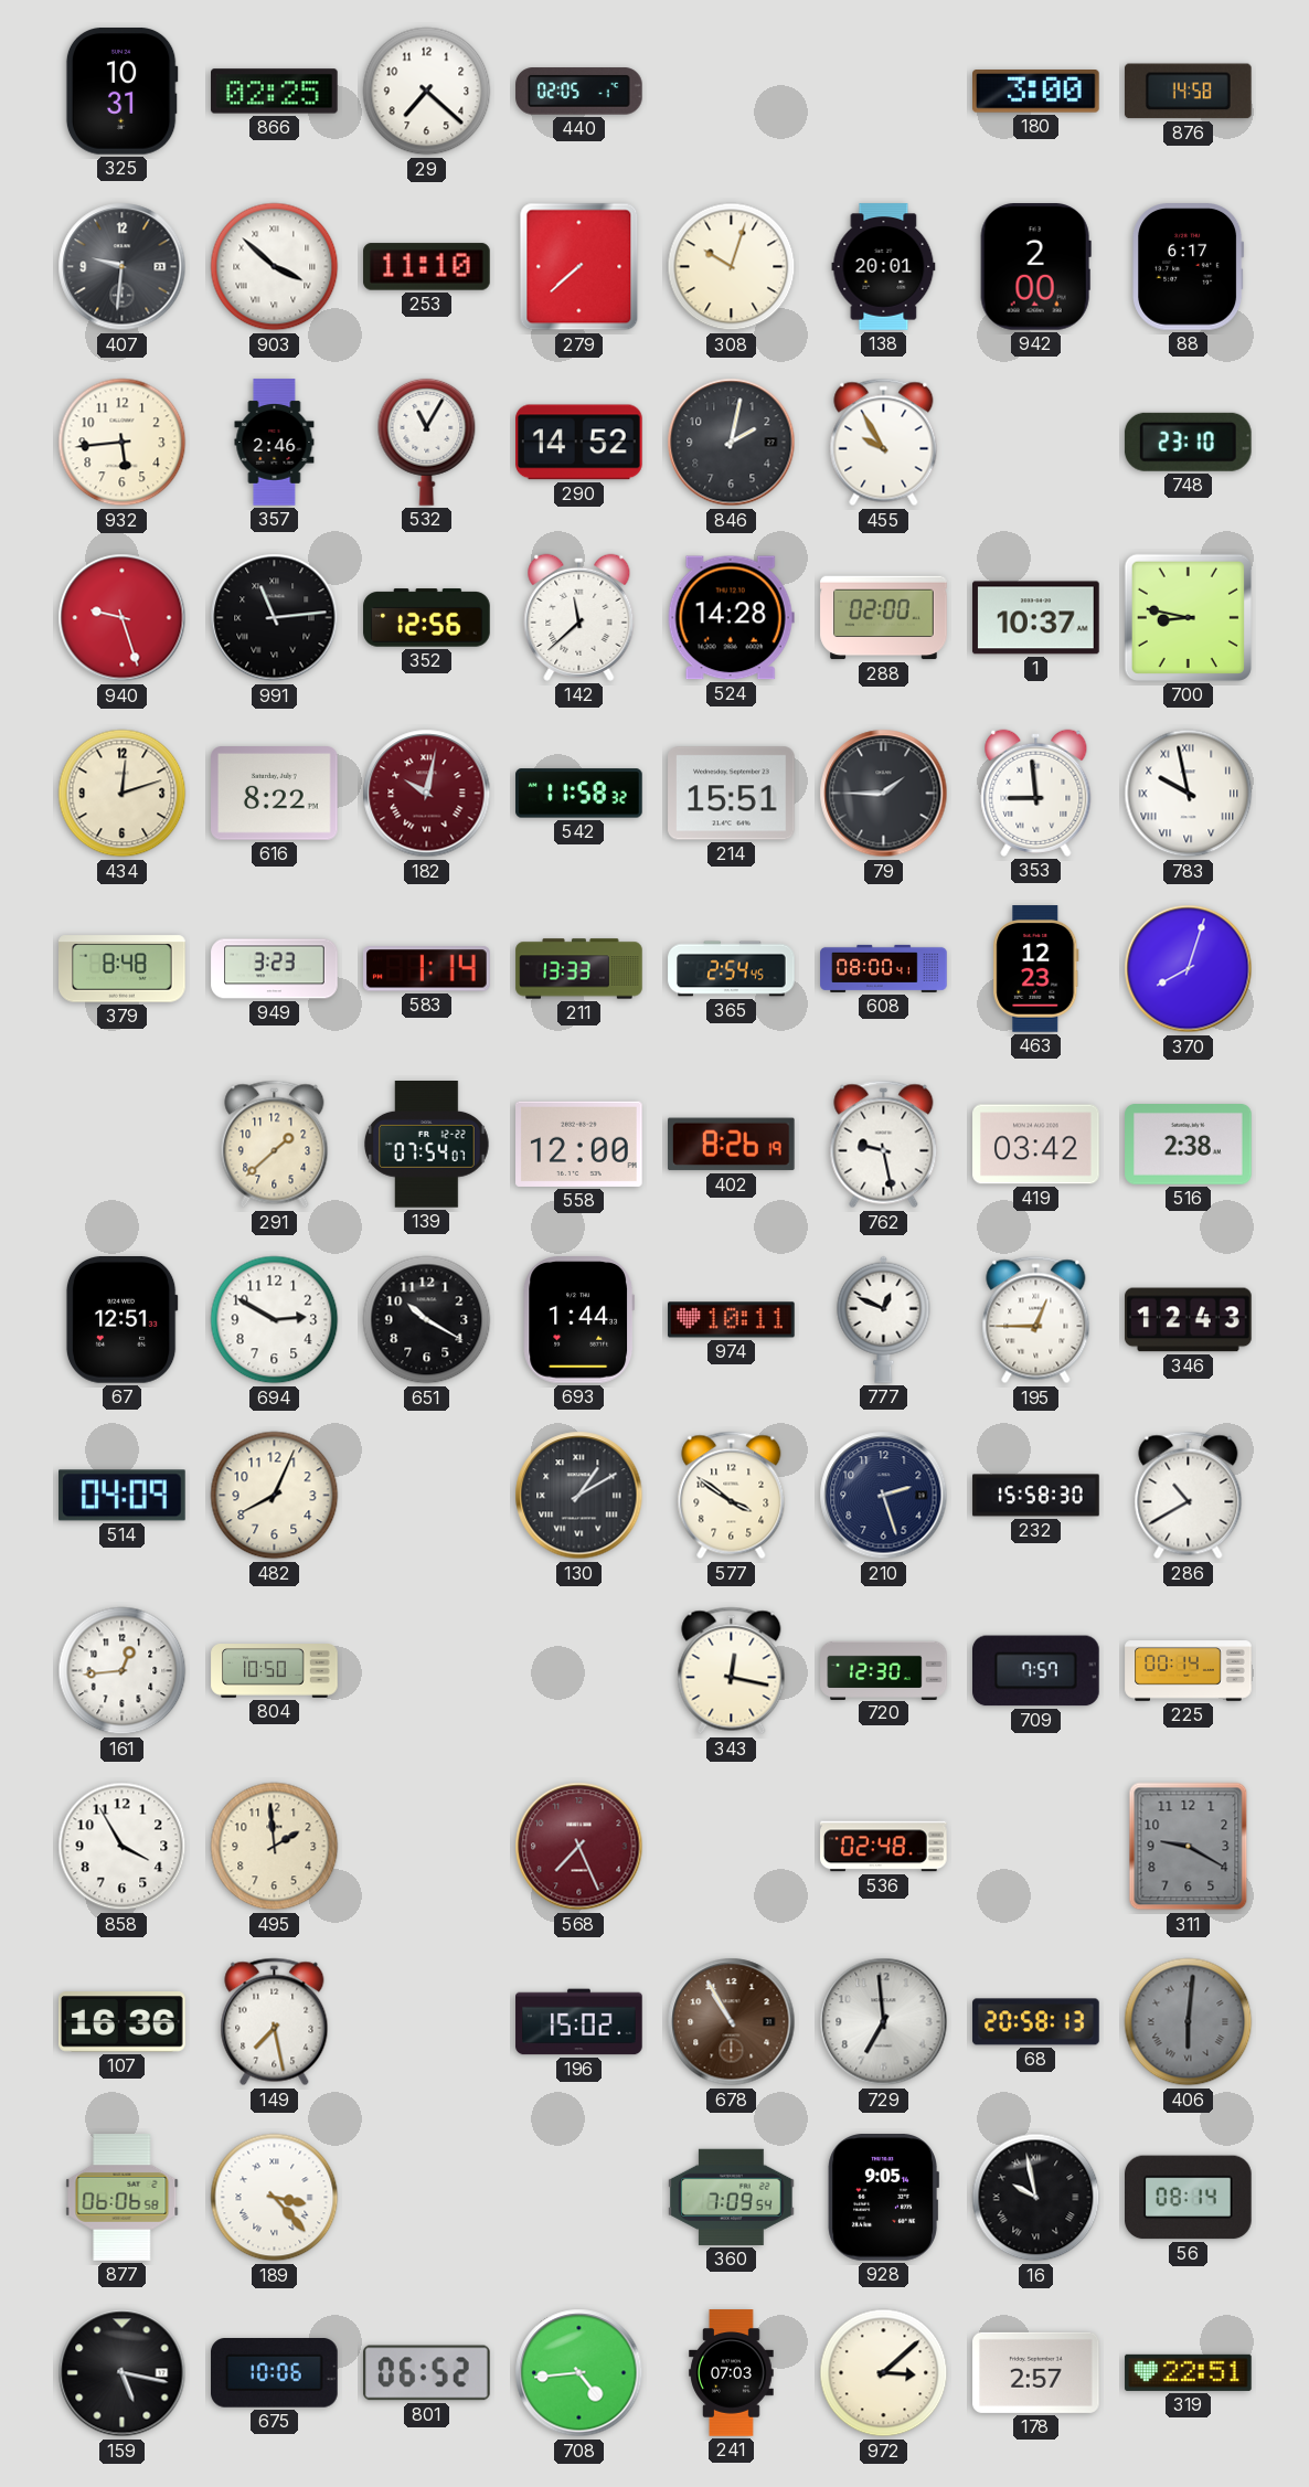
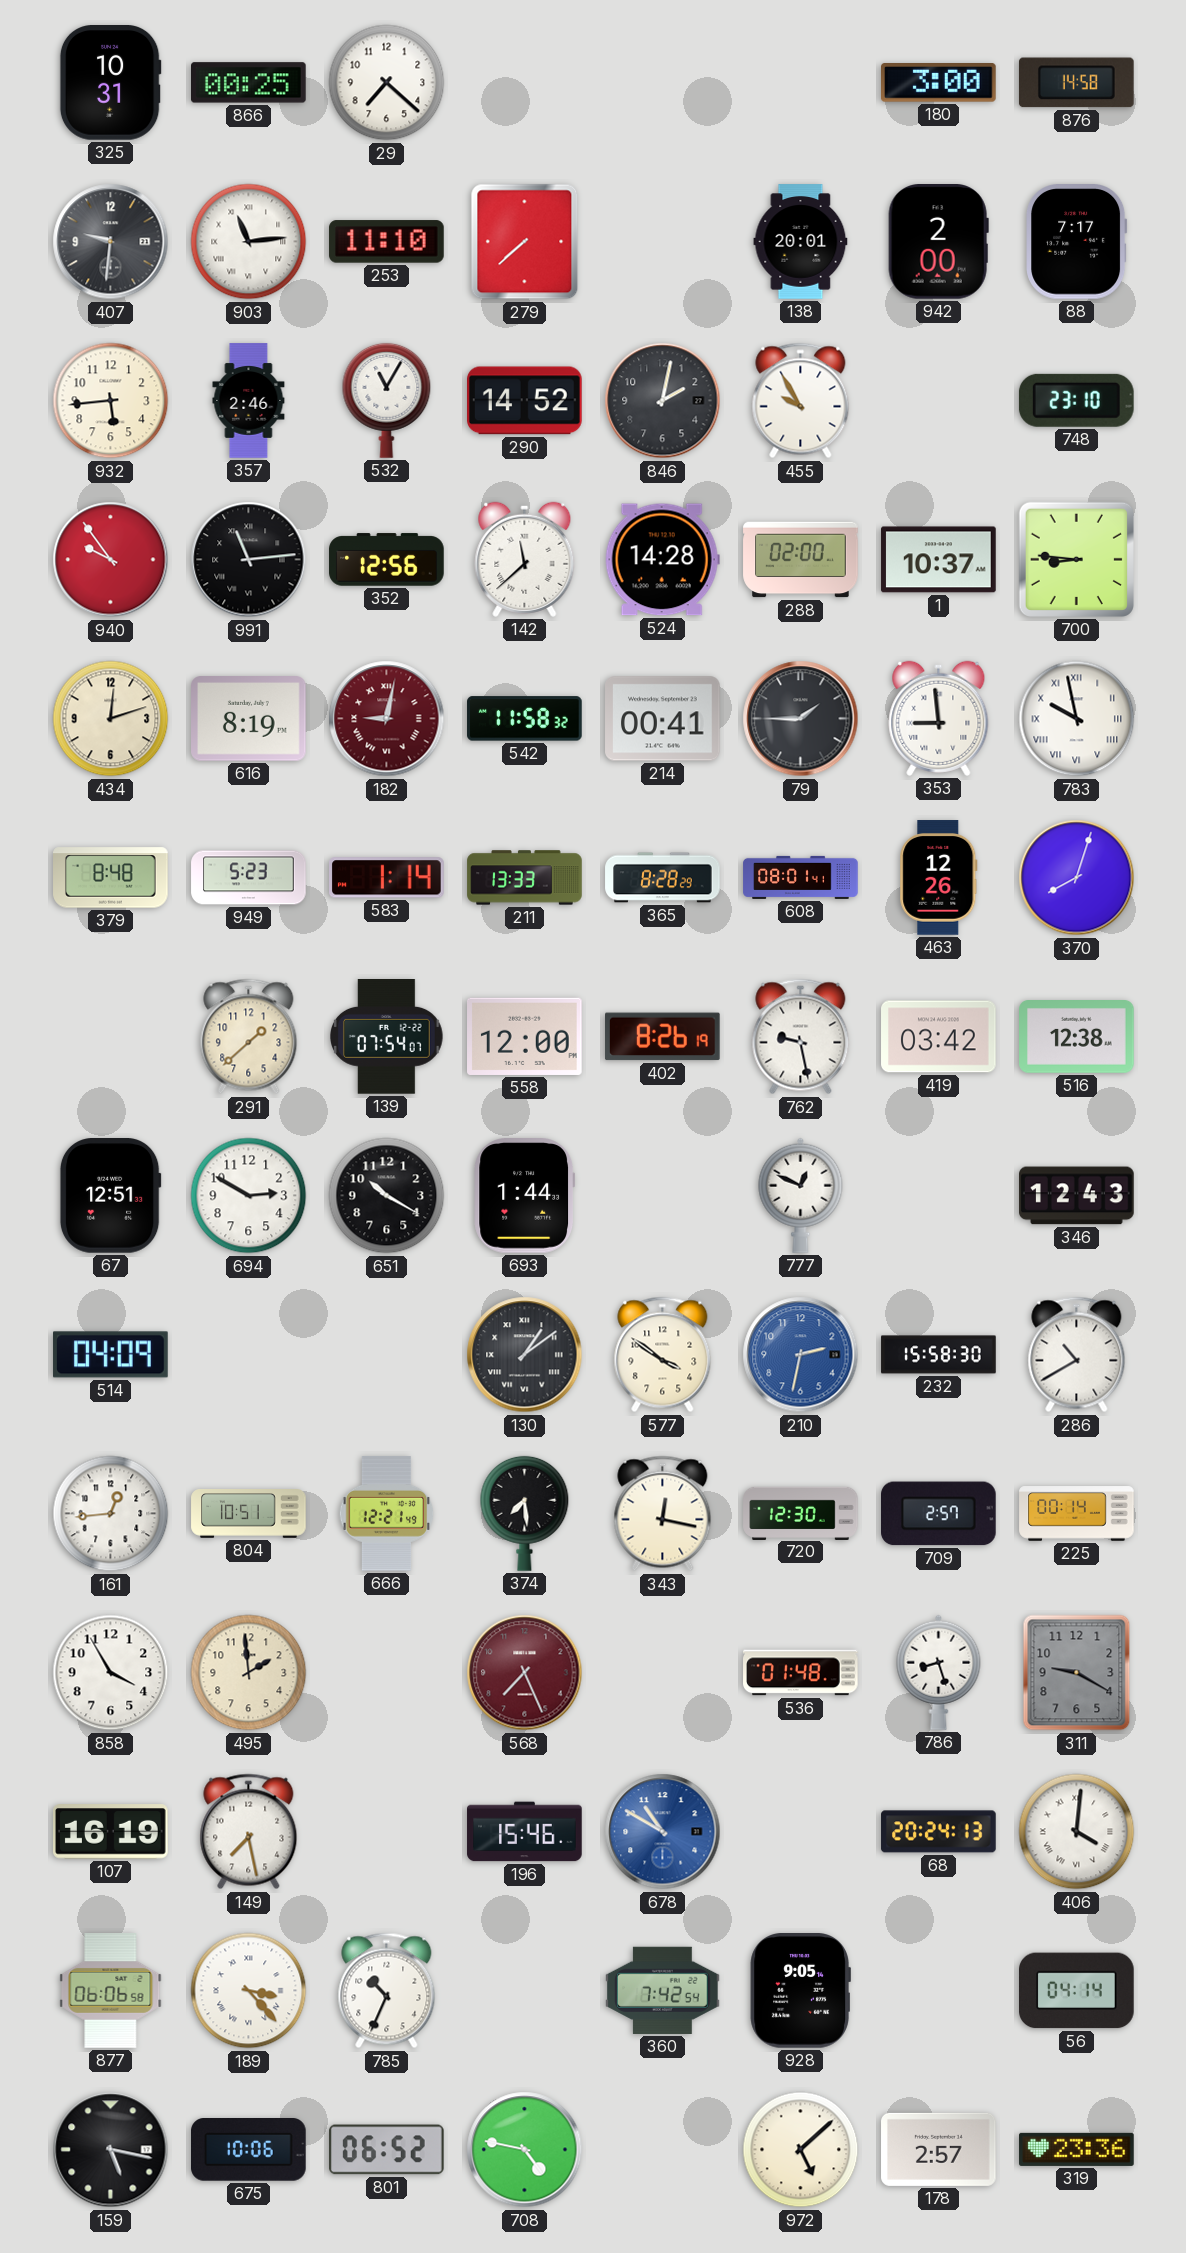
866: 02:25 -> 00:25 (249, 83)
440: 02:05 -> none (579, 92)
903: 3:52 -> 11:14 (249, 242)
308: 10:03 -> none (732, 267)
88: 6:17 -> 7:17 (1077, 242)
940: 9:27 -> 9:54 (111, 560)
700: 8:47 -> 8:46 (1076, 559)
616: 8:22 -> 8:19 (249, 719)
182: 10:02 -> 9:02 (387, 719)
214: 15:51 -> 00:41 (663, 719)
949: 3:23 -> 5:23 (249, 878)
365: 2:54 -> 8:28 (663, 878)
608: 08:00 -> 08:01 (801, 877)
463: 12:23 -> 12:26 (939, 878)
516: 2:38 -> 12:38 (1077, 1037)
974: 10:11 -> none (732, 1320)
195: 12:45 -> none (1036, 1320)
482: 8:04 -> none (275, 1496)
130: 1:10 -> 1:09 (525, 1355)
210: 2:27 -> 2:32 (801, 1355)
210 dial: navy -> blue (801, 1355)
804: 10:50 -> 10:51 (249, 1514)
666: none -> 12:21 (387, 1514)
374: none -> 7:29 (525, 1513)
709: 7:57 -> 2:57 (939, 1514)
536: 02:48 -> 01:48 (801, 1673)
786: none -> 8:27 (939, 1672)
107: 16:36 -> 16:19 (111, 1832)
196: 15:02 -> 15:46 (525, 1832)
678: 10:55 -> 10:50 (663, 1832)
678 dial: brown -> blue (663, 1832)
729: 6:59 -> none (884, 2022)
68: 20:58 -> 20:24 (939, 1832)
406: 6:01 -> 4:01 (1077, 1832)
406 dial: grey -> white (1077, 1832)
785: none -> 10:34 (387, 1991)
360: 7:09 -> 7:42 (663, 1990)
16: 9:58 -> none (1036, 2198)
56: 08:14 -> 04:14 (1077, 1991)
708: 4:44 -> 4:47 (525, 2150)
241: 07:03 -> none (732, 2373)
972: 3:08 -> 5:08 (801, 2150)
319: 22:51 -> 23:36 (1077, 2149)
